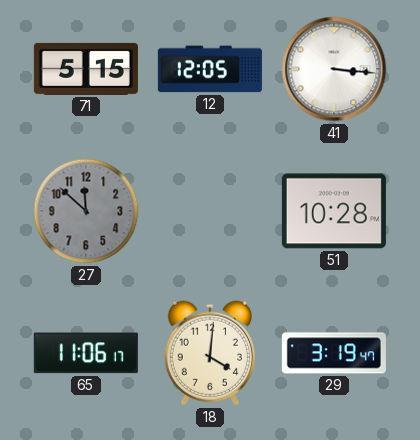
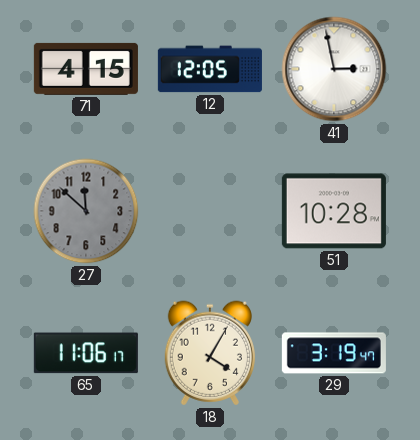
71: 5:15 -> 4:15 (86, 69)
41: 3:16 -> 2:58 (334, 69)
18: 4:01 -> 4:05 (210, 353)
